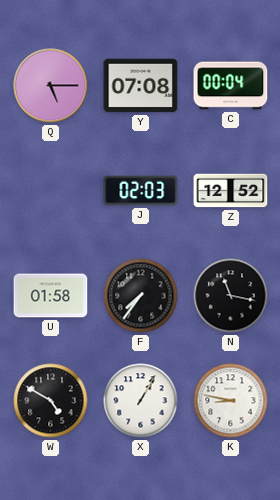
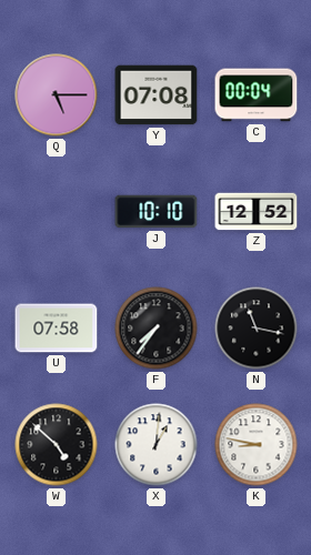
J: 02:03 -> 10:10 (157, 212)
U: 01:58 -> 07:58 (57, 329)
W: 4:50 -> 4:52 (57, 445)
X: 1:05 -> 1:01 (157, 445)
